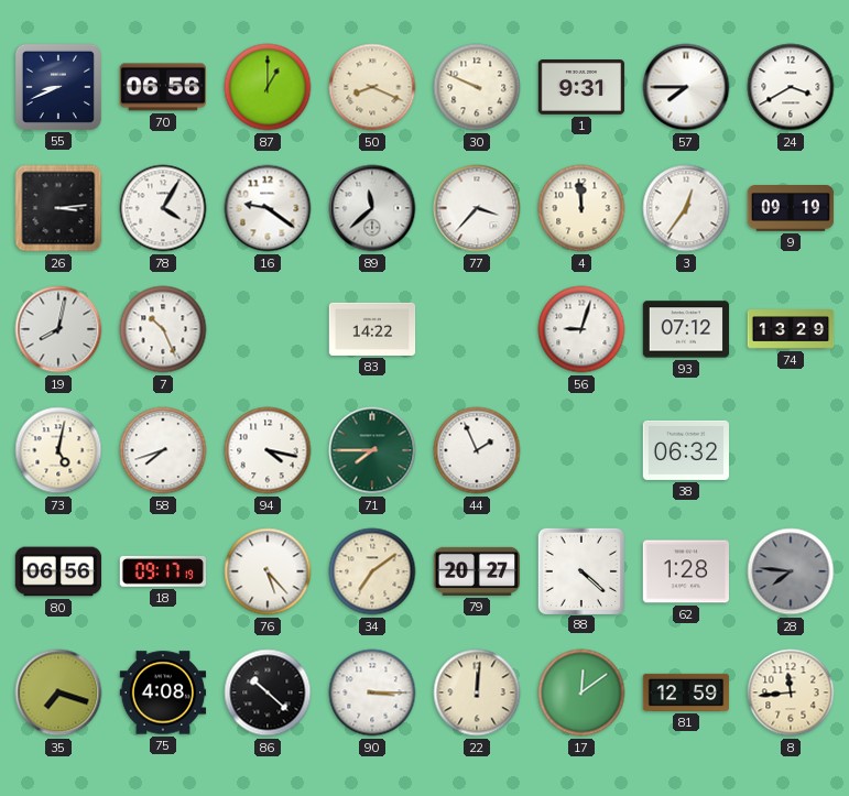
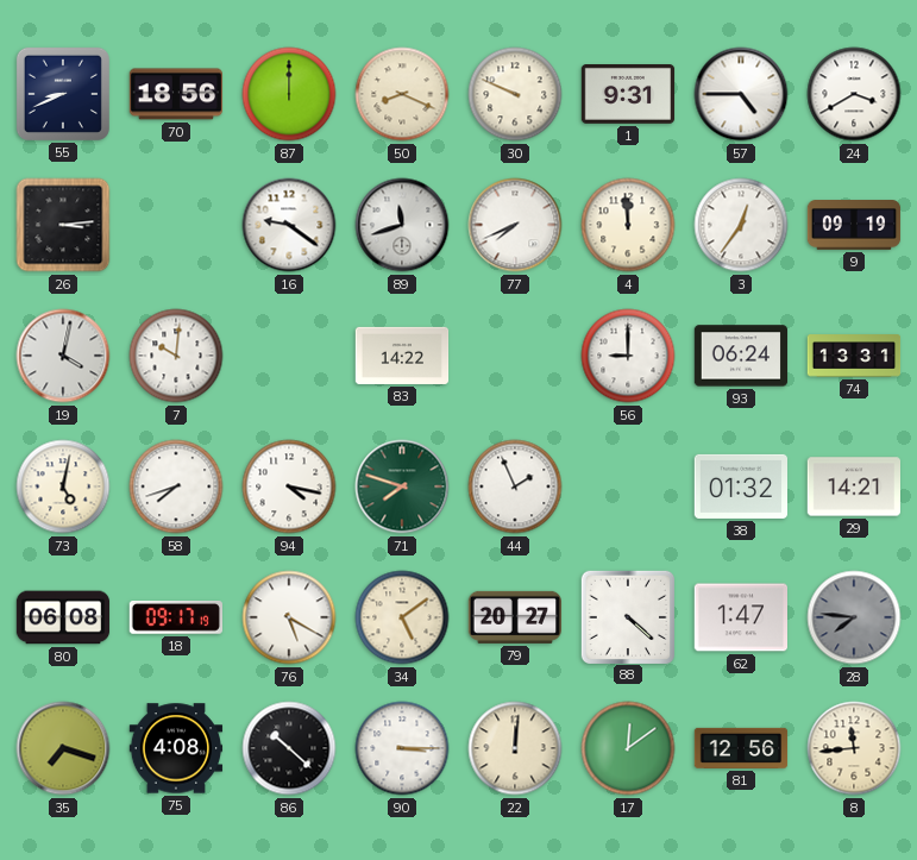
70: 06:56 -> 18:56 (175, 94)
87: 1:00 -> 12:00 (289, 94)
57: 7:45 -> 4:45 (741, 94)
78: 4:05 -> none (163, 208)
89: 11:38 -> 11:42 (402, 225)
77: 3:37 -> 7:41 (515, 225)
19: 8:02 -> 4:02 (63, 356)
7: 10:26 -> 10:01 (176, 356)
56: 9:03 -> 9:00 (628, 356)
93: 07:12 -> 06:24 (741, 356)
74: 13:29 -> 13:31 (854, 356)
71: 7:45 -> 7:48 (402, 487)
38: 06:32 -> 01:32 (741, 487)
29: none -> 14:21 (853, 487)
80: 06:56 -> 06:08 (63, 617)
76: 5:23 -> 5:20 (289, 617)
34: 7:09 -> 5:09 (402, 617)
62: 1:28 -> 1:47 (740, 617)
81: 12:59 -> 12:56 (741, 748)
